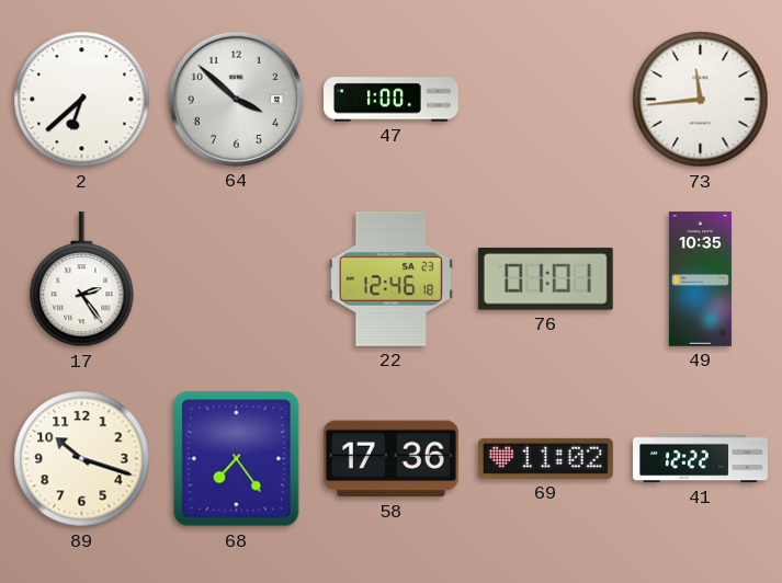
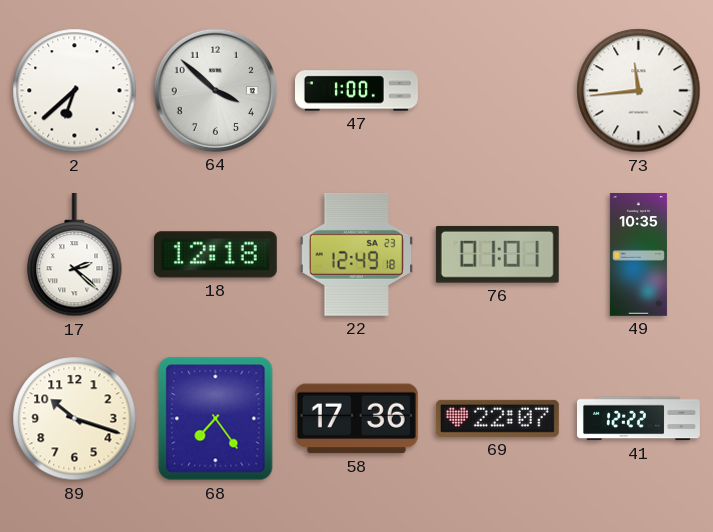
17: 2:24 -> 2:22 (75, 255)
18: none -> 12:18 (215, 255)
22: 12:46 -> 12:49 (356, 254)
69: 11:02 -> 22:07 (497, 418)
